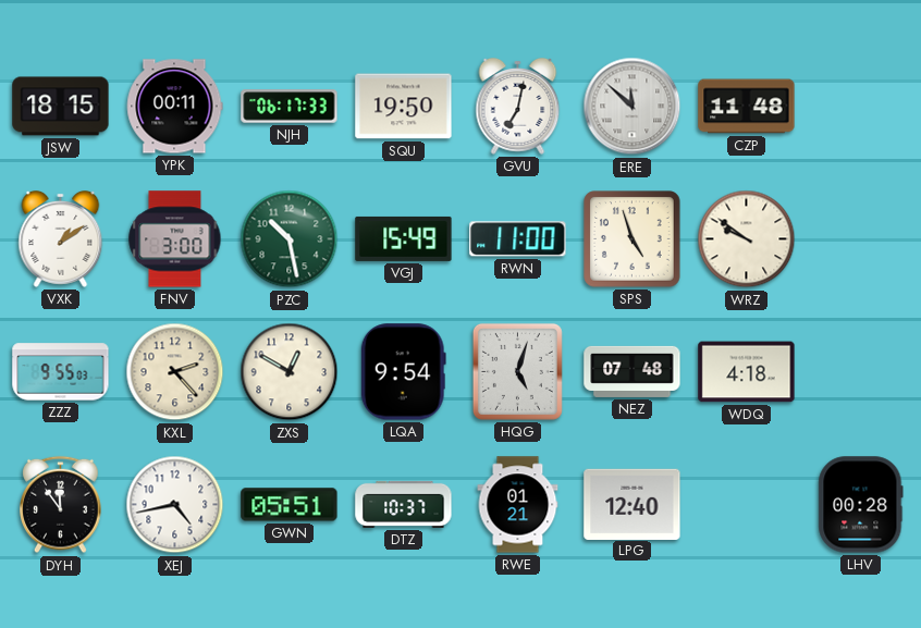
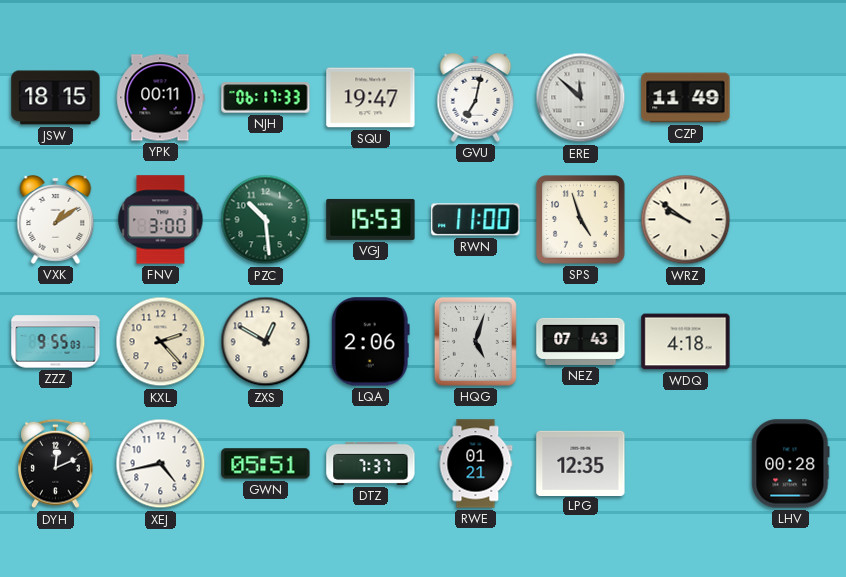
SQU: 19:50 -> 19:47 (371, 98)
CZP: 11:48 -> 11:49 (686, 98)
PZC: 10:28 -> 10:29 (266, 220)
VGJ: 15:49 -> 15:53 (371, 219)
LQA: 9:54 -> 2:06 (370, 342)
NEZ: 07:48 -> 07:43 (581, 341)
DYH: 11:54 -> 12:11 (56, 464)
DTZ: 10:37 -> 7:37 (371, 463)
LPG: 12:40 -> 12:35 (581, 463)
